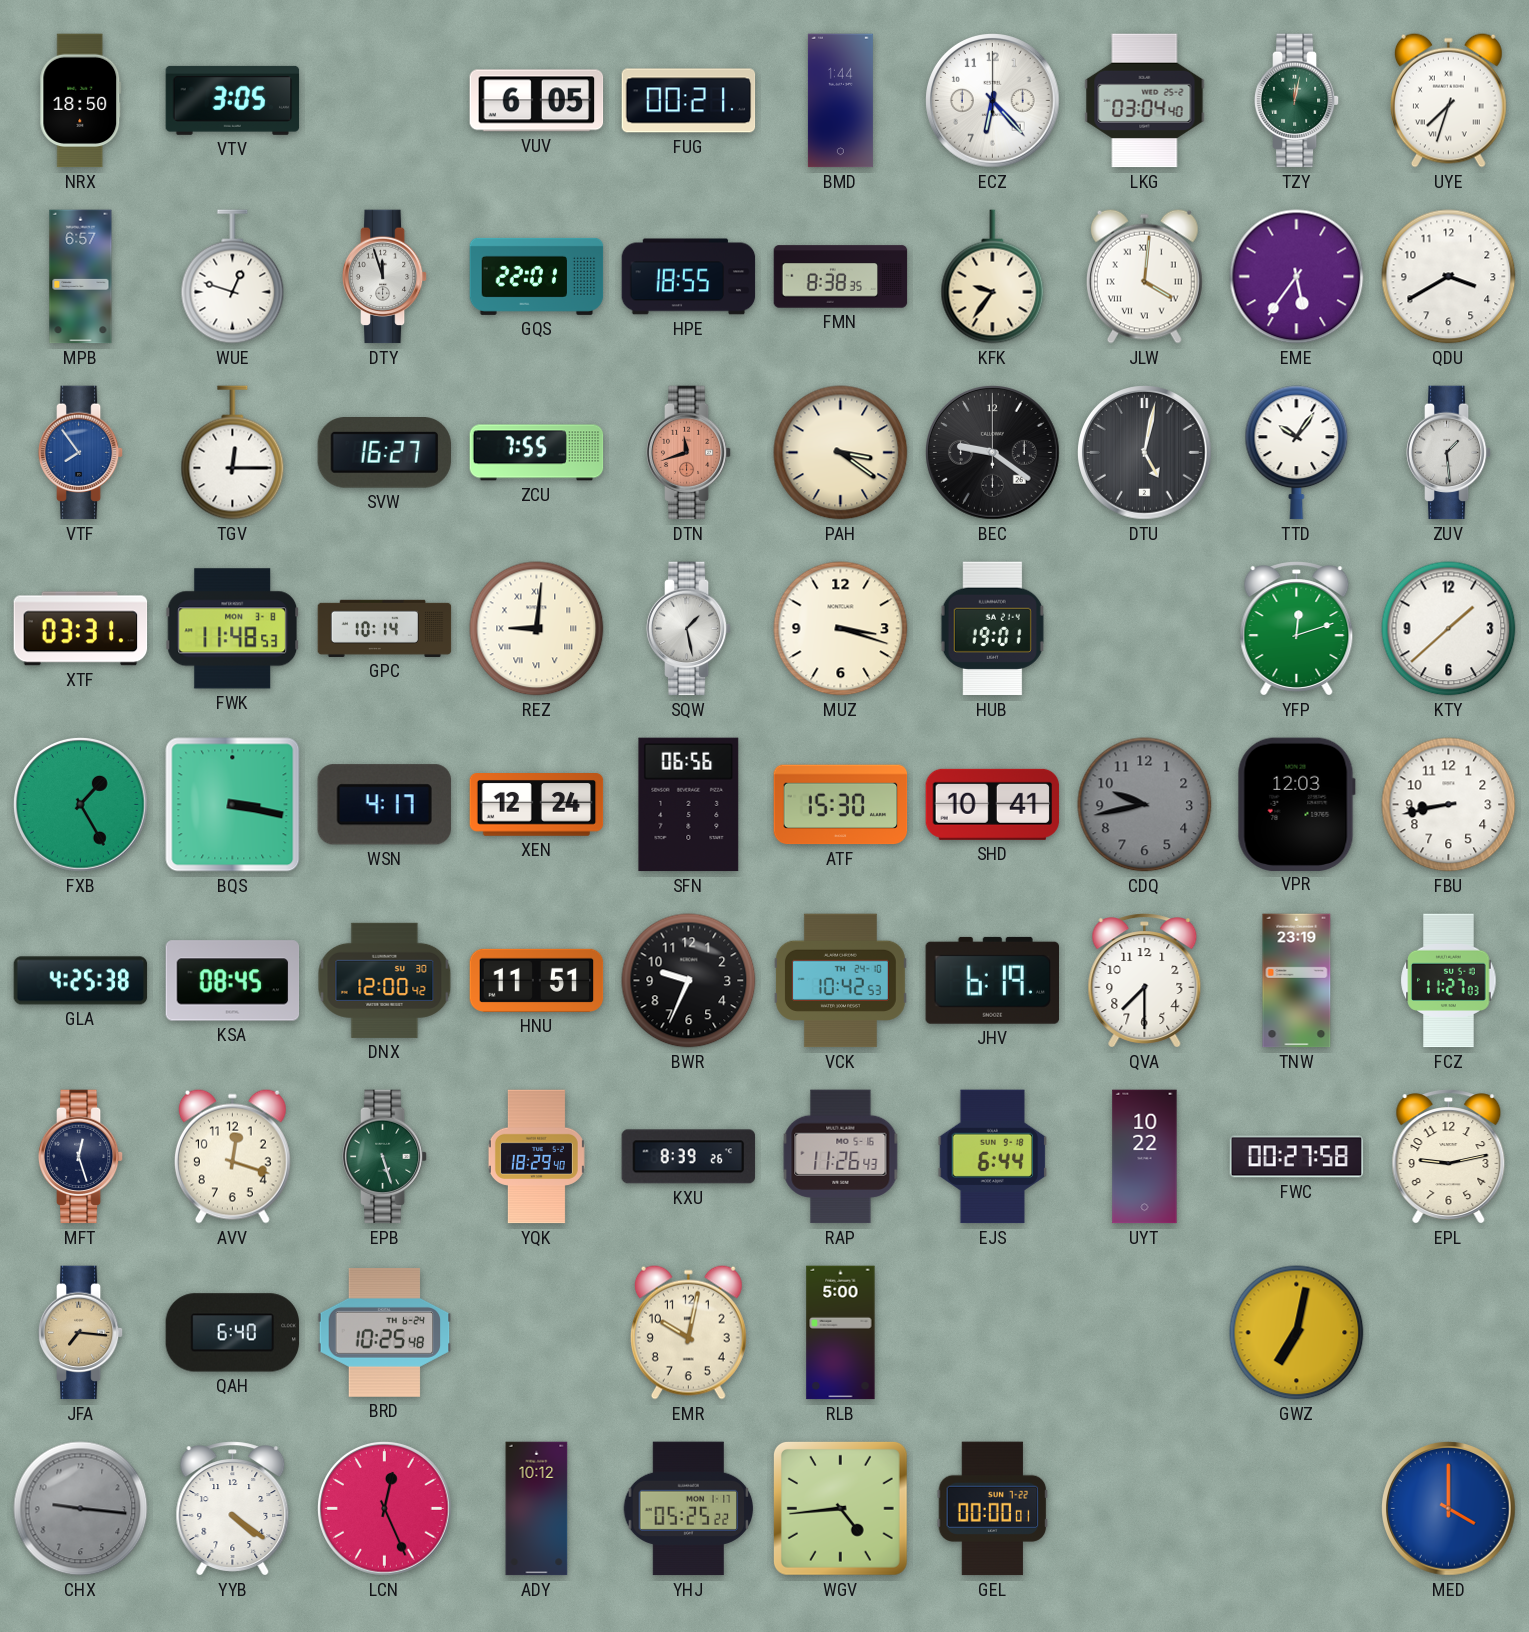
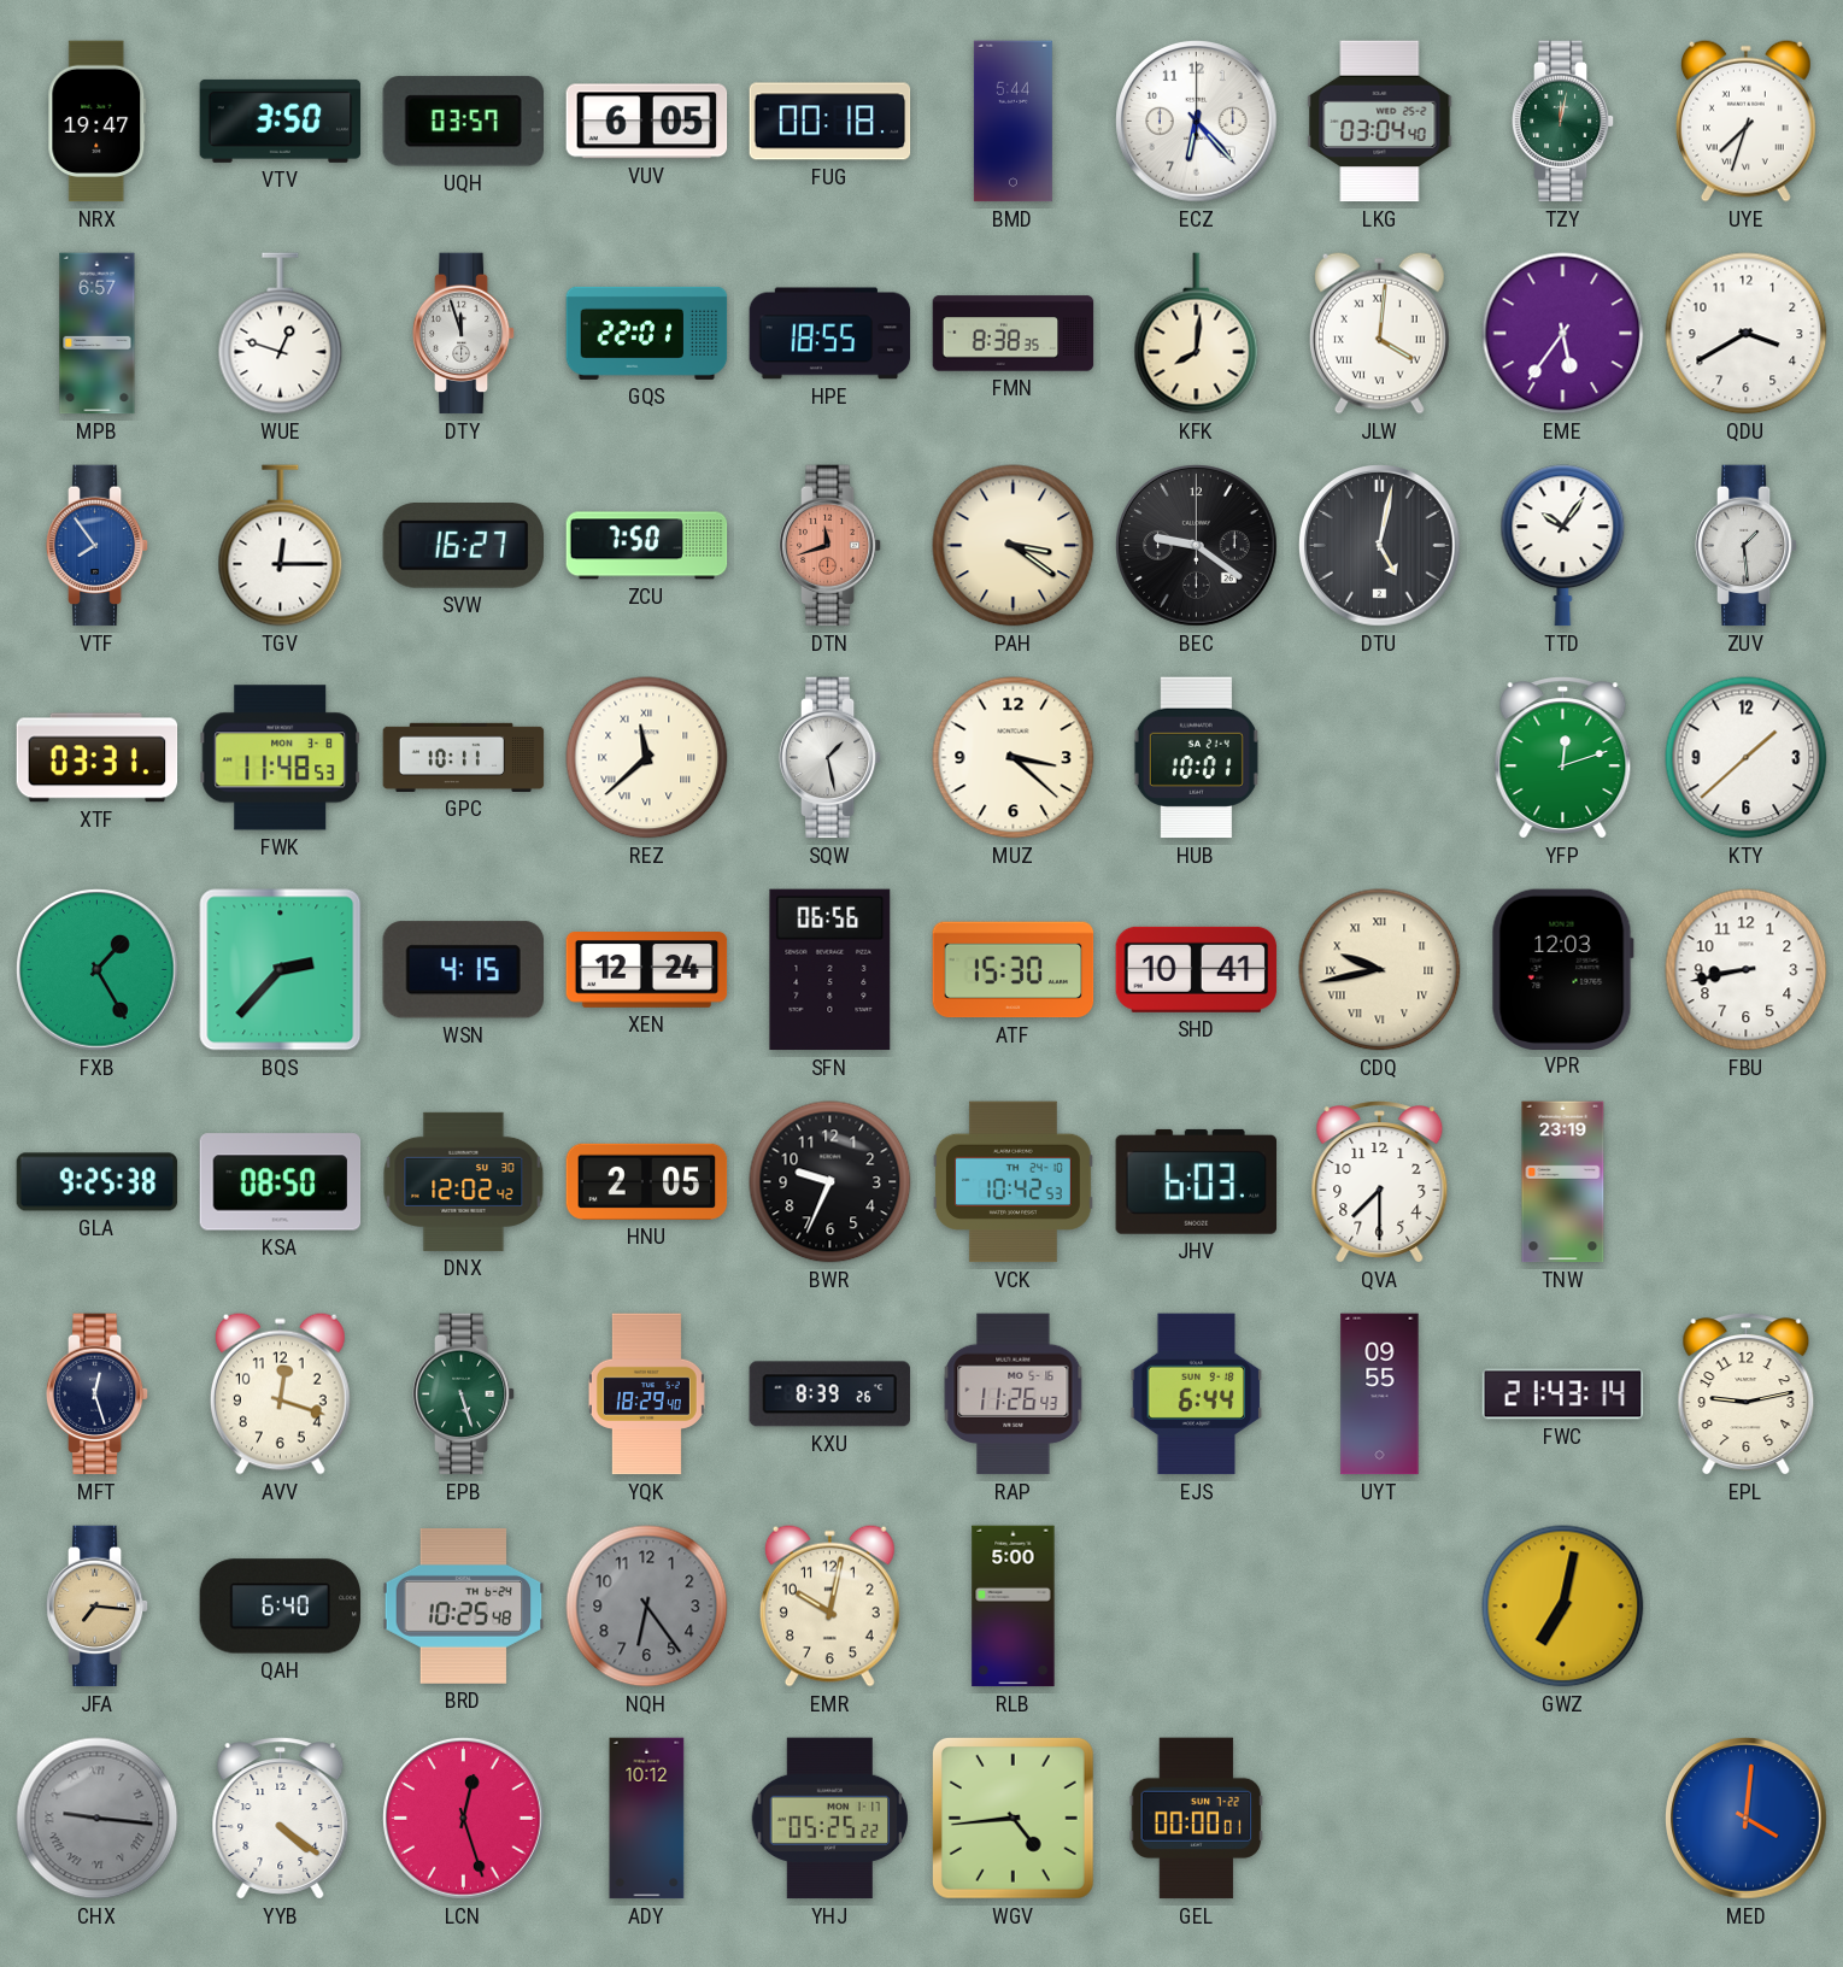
NRX: 18:50 -> 19:47 (98, 122)
VTV: 3:05 -> 3:50 (281, 121)
UQH: none -> 03:57 (463, 122)
FUG: 00:21 -> 00:18 (830, 122)
BMD: 1:44 -> 5:44 (1013, 122)
KFK: 9:36 -> 8:01 (1197, 334)
ZCU: 7:55 -> 7:50 (647, 546)
GPC: 10:14 -> 10:11 (464, 757)
REZ: 9:01 -> 11:38 (647, 758)
MUZ: 3:18 -> 3:22 (1014, 758)
HUB: 19:01 -> 10:01 (1196, 758)
BQS: 3:17 -> 2:37 (281, 970)
WSN: 4:17 -> 4:15 (463, 970)
CDQ dial: grey -> cream (1380, 970)
CDQ numerals: Arabic -> Roman (1380, 970)
GLA: 4:25 -> 9:25 (98, 1182)
KSA: 08:45 -> 08:50 (281, 1182)
DNX: 12:00 -> 12:02 (464, 1181)
HNU: 11:51 -> 2:05 (647, 1181)
JHV: 6:19 -> 6:03 (1196, 1181)
FCZ: 11:27 -> none (1449, 981)
UYT: 10:22 -> 09:55 (1380, 1394)
FWC: 00:27 -> 21:43 (1563, 1394)
NQH: none -> 6:24 (647, 1607)
CHX numerals: Arabic -> Roman (98, 1819)
LCN: 12:26 -> 12:27 (464, 1819)
MED: 4:00 -> 4:01 (1747, 1819)
